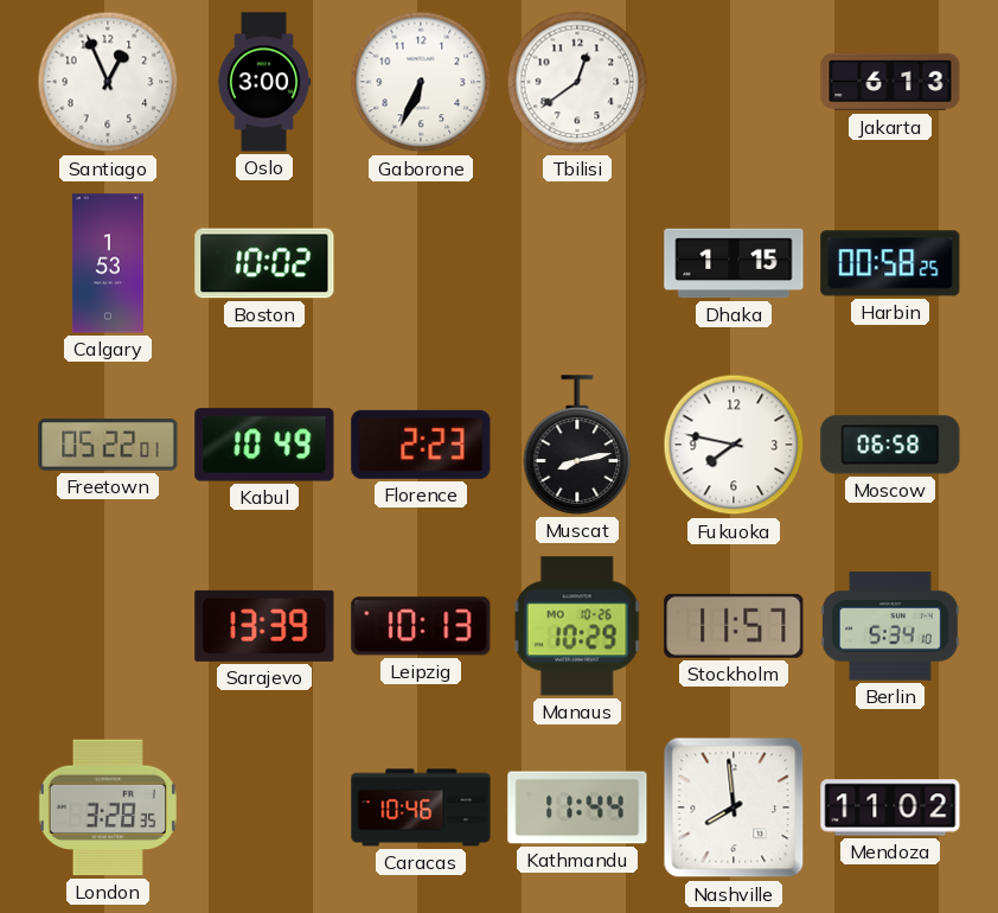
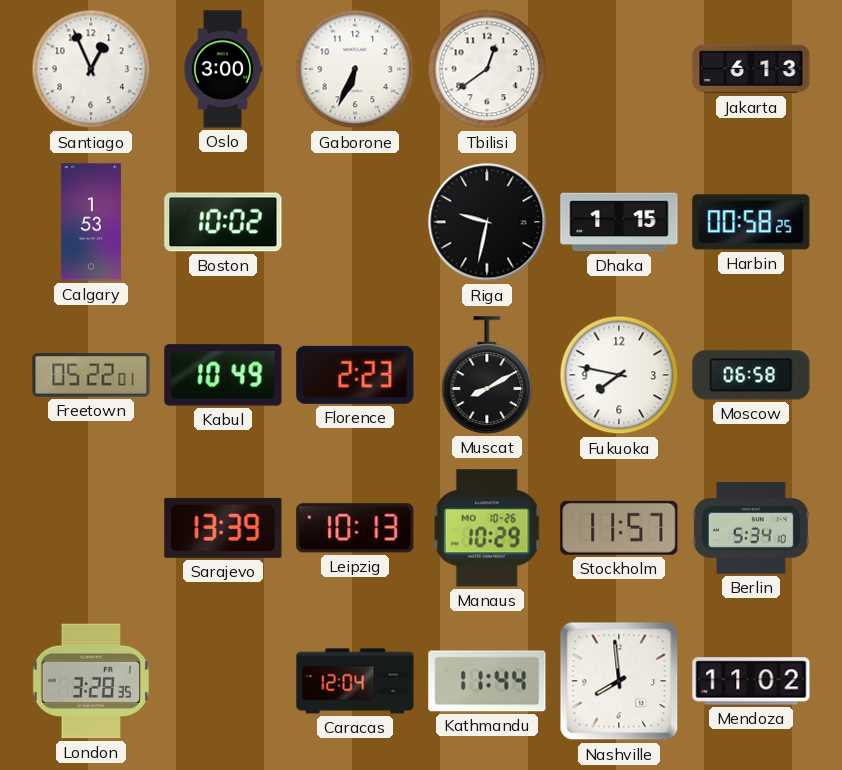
Riga: none -> 9:32 (487, 222)
Muscat: 8:13 -> 8:10 (487, 375)
Caracas: 10:46 -> 12:04 (355, 681)
